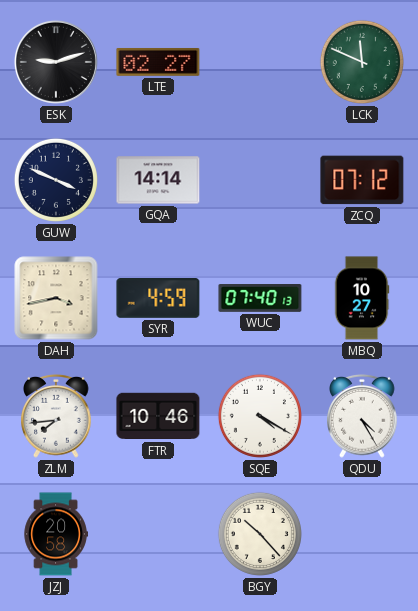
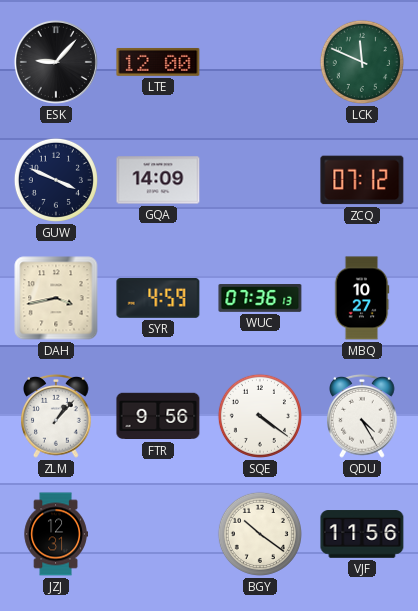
ESK: 9:12 -> 9:07 (56, 62)
LTE: 02:27 -> 12:00 (158, 62)
GQA: 14:14 -> 14:09 (158, 180)
WUC: 07:40 -> 07:36 (260, 299)
ZLM: 7:44 -> 1:07 (56, 416)
FTR: 10:46 -> 9:56 (158, 416)
SQE: 4:20 -> 4:21 (260, 416)
JZJ: 20:58 -> 12:31 (56, 534)
BGY: 10:23 -> 10:21 (260, 534)
VJF: none -> 11:56 (362, 534)
